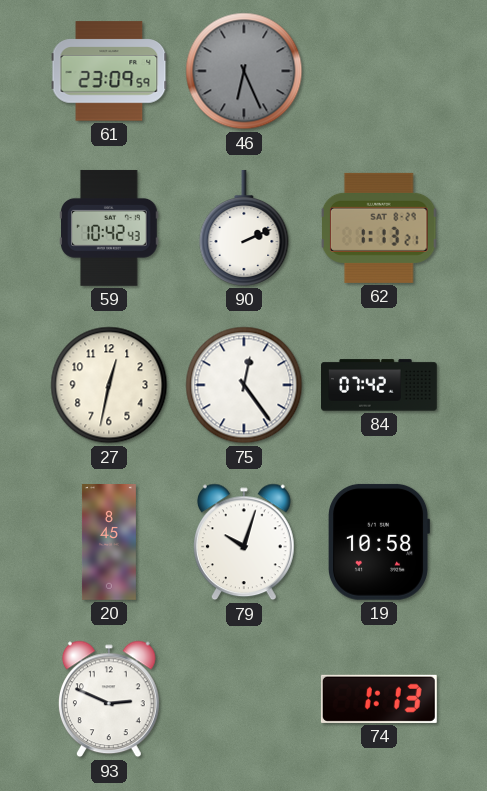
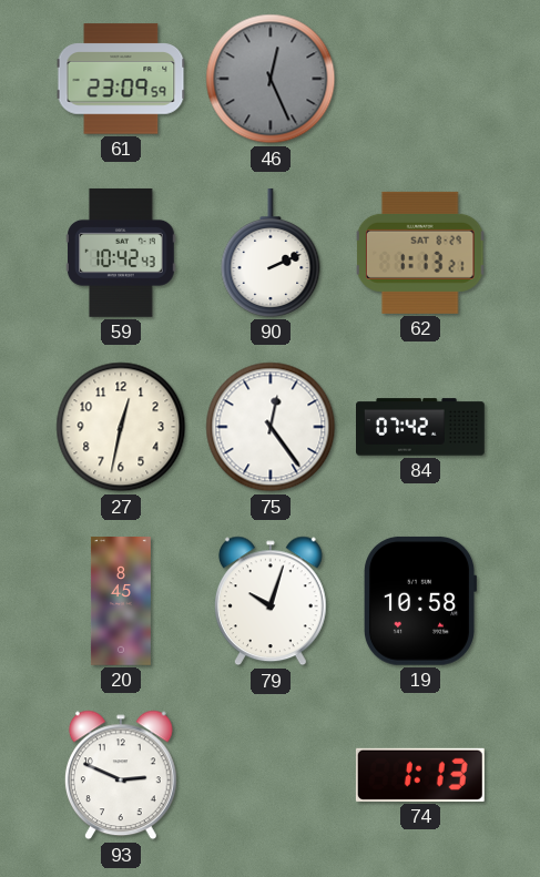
46: 6:26 -> 12:26 (271, 79)
